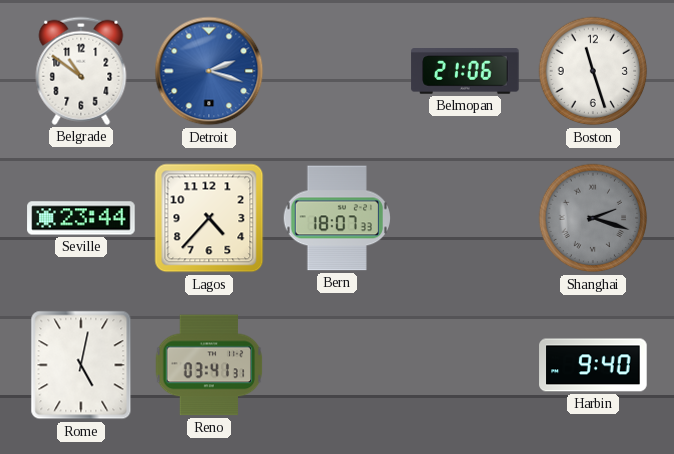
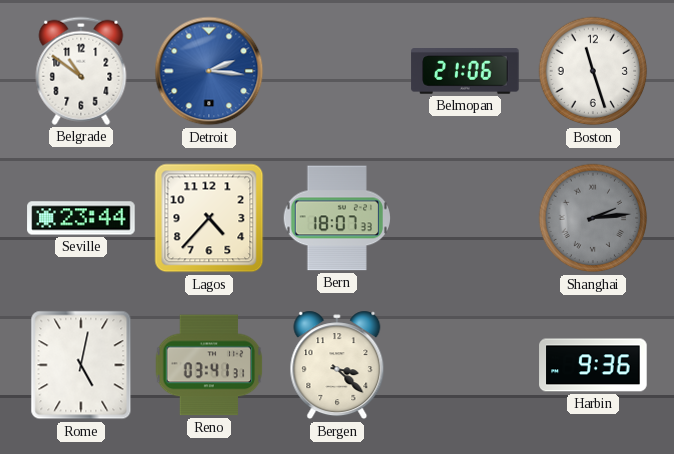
Detroit: 2:18 -> 2:16 (209, 71)
Shanghai: 2:18 -> 2:14 (593, 218)
Bergen: none -> 3:22 (337, 365)
Harbin: 9:40 -> 9:36 (593, 365)
